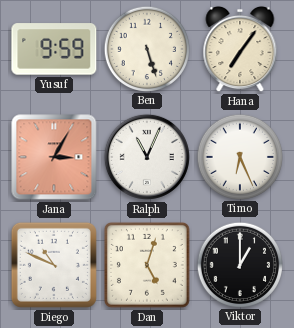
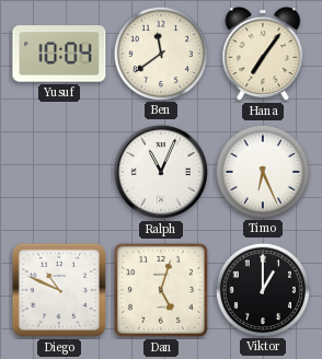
Yusuf: 9:59 -> 10:04 (59, 54)
Ben: 5:27 -> 11:39 (160, 53)
Jana: 3:05 -> none (54, 157)
